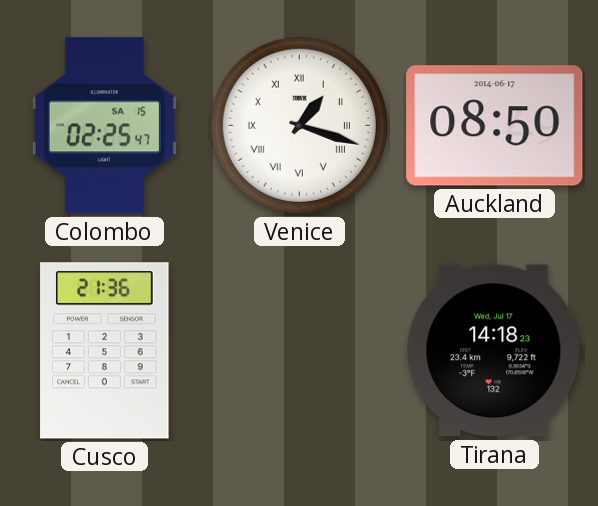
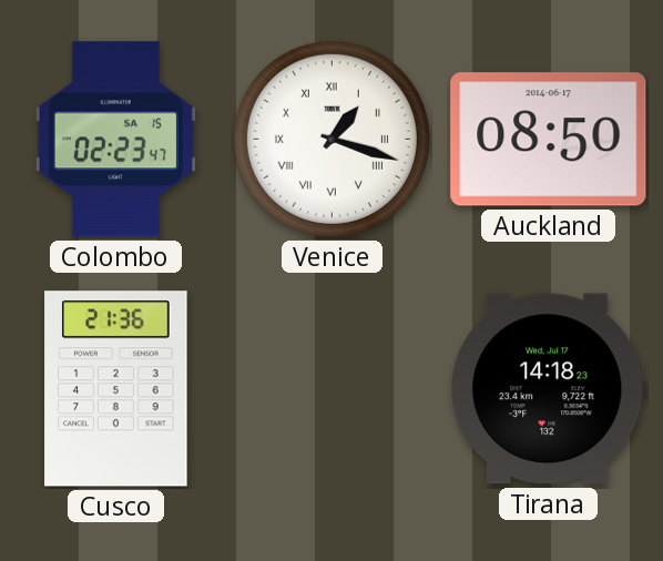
Colombo: 02:25 -> 02:23 (115, 140)
